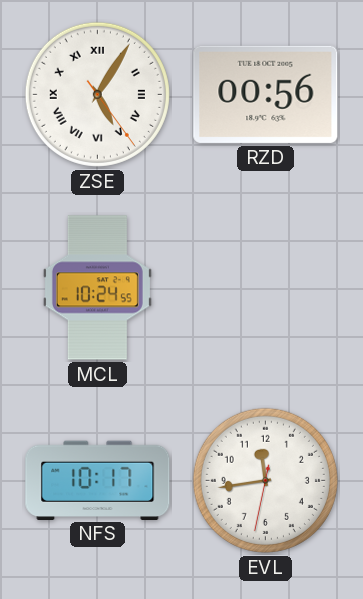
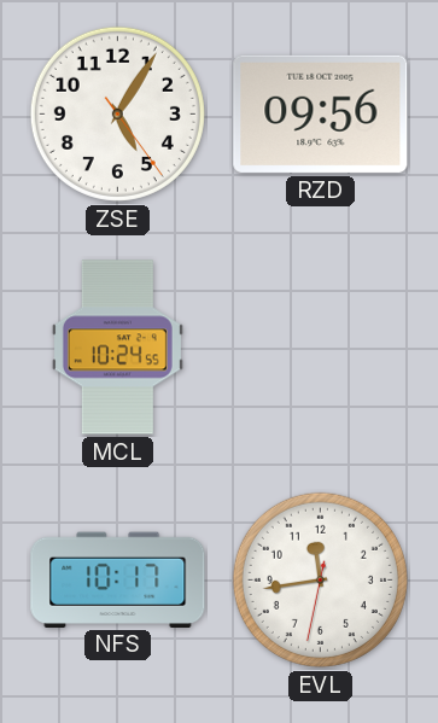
ZSE numerals: Roman -> Arabic (117, 113)
RZD: 00:56 -> 09:56 (321, 113)
